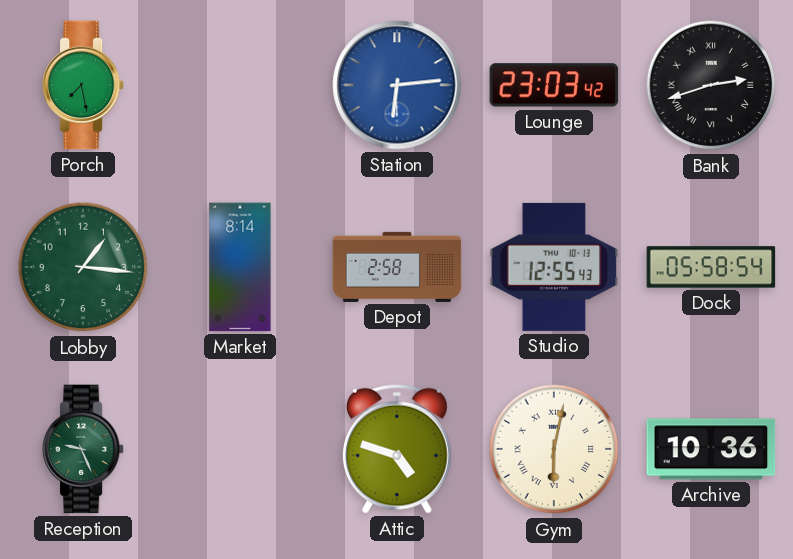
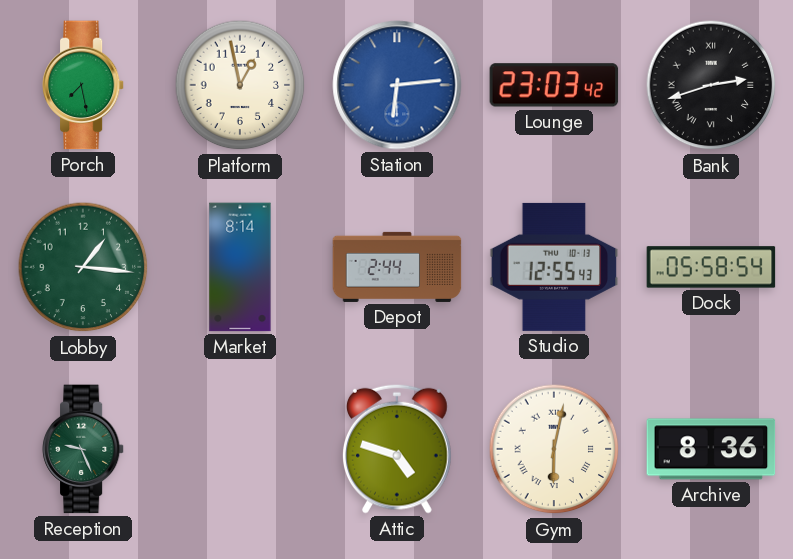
Platform: none -> 12:58 (240, 85)
Depot: 2:58 -> 2:44 (397, 267)
Archive: 10:36 -> 8:36 (711, 449)
